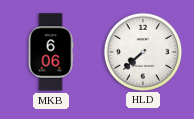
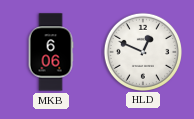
HLD: 7:38 -> 12:49 (142, 51)
